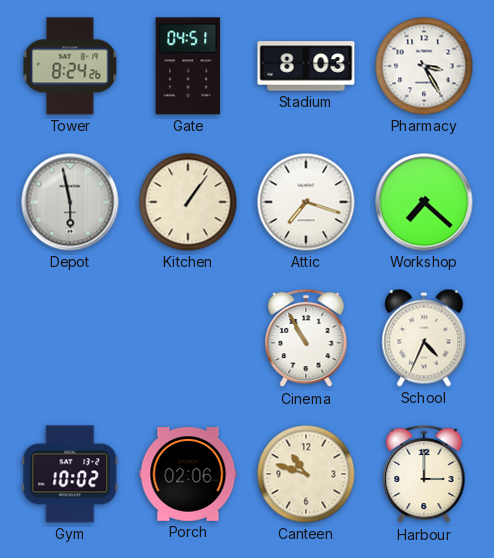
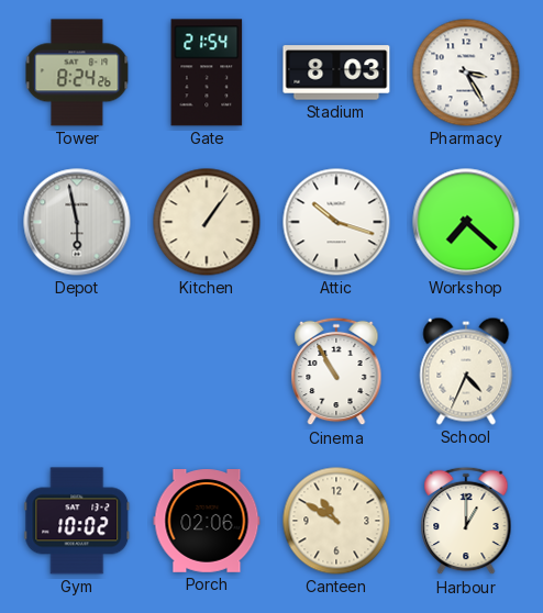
Gate: 04:51 -> 21:54 (207, 73)
Attic: 7:18 -> 10:18 (336, 222)
Canteen: 10:48 -> 10:50 (336, 521)
Harbour: 3:00 -> 1:00 (466, 521)
